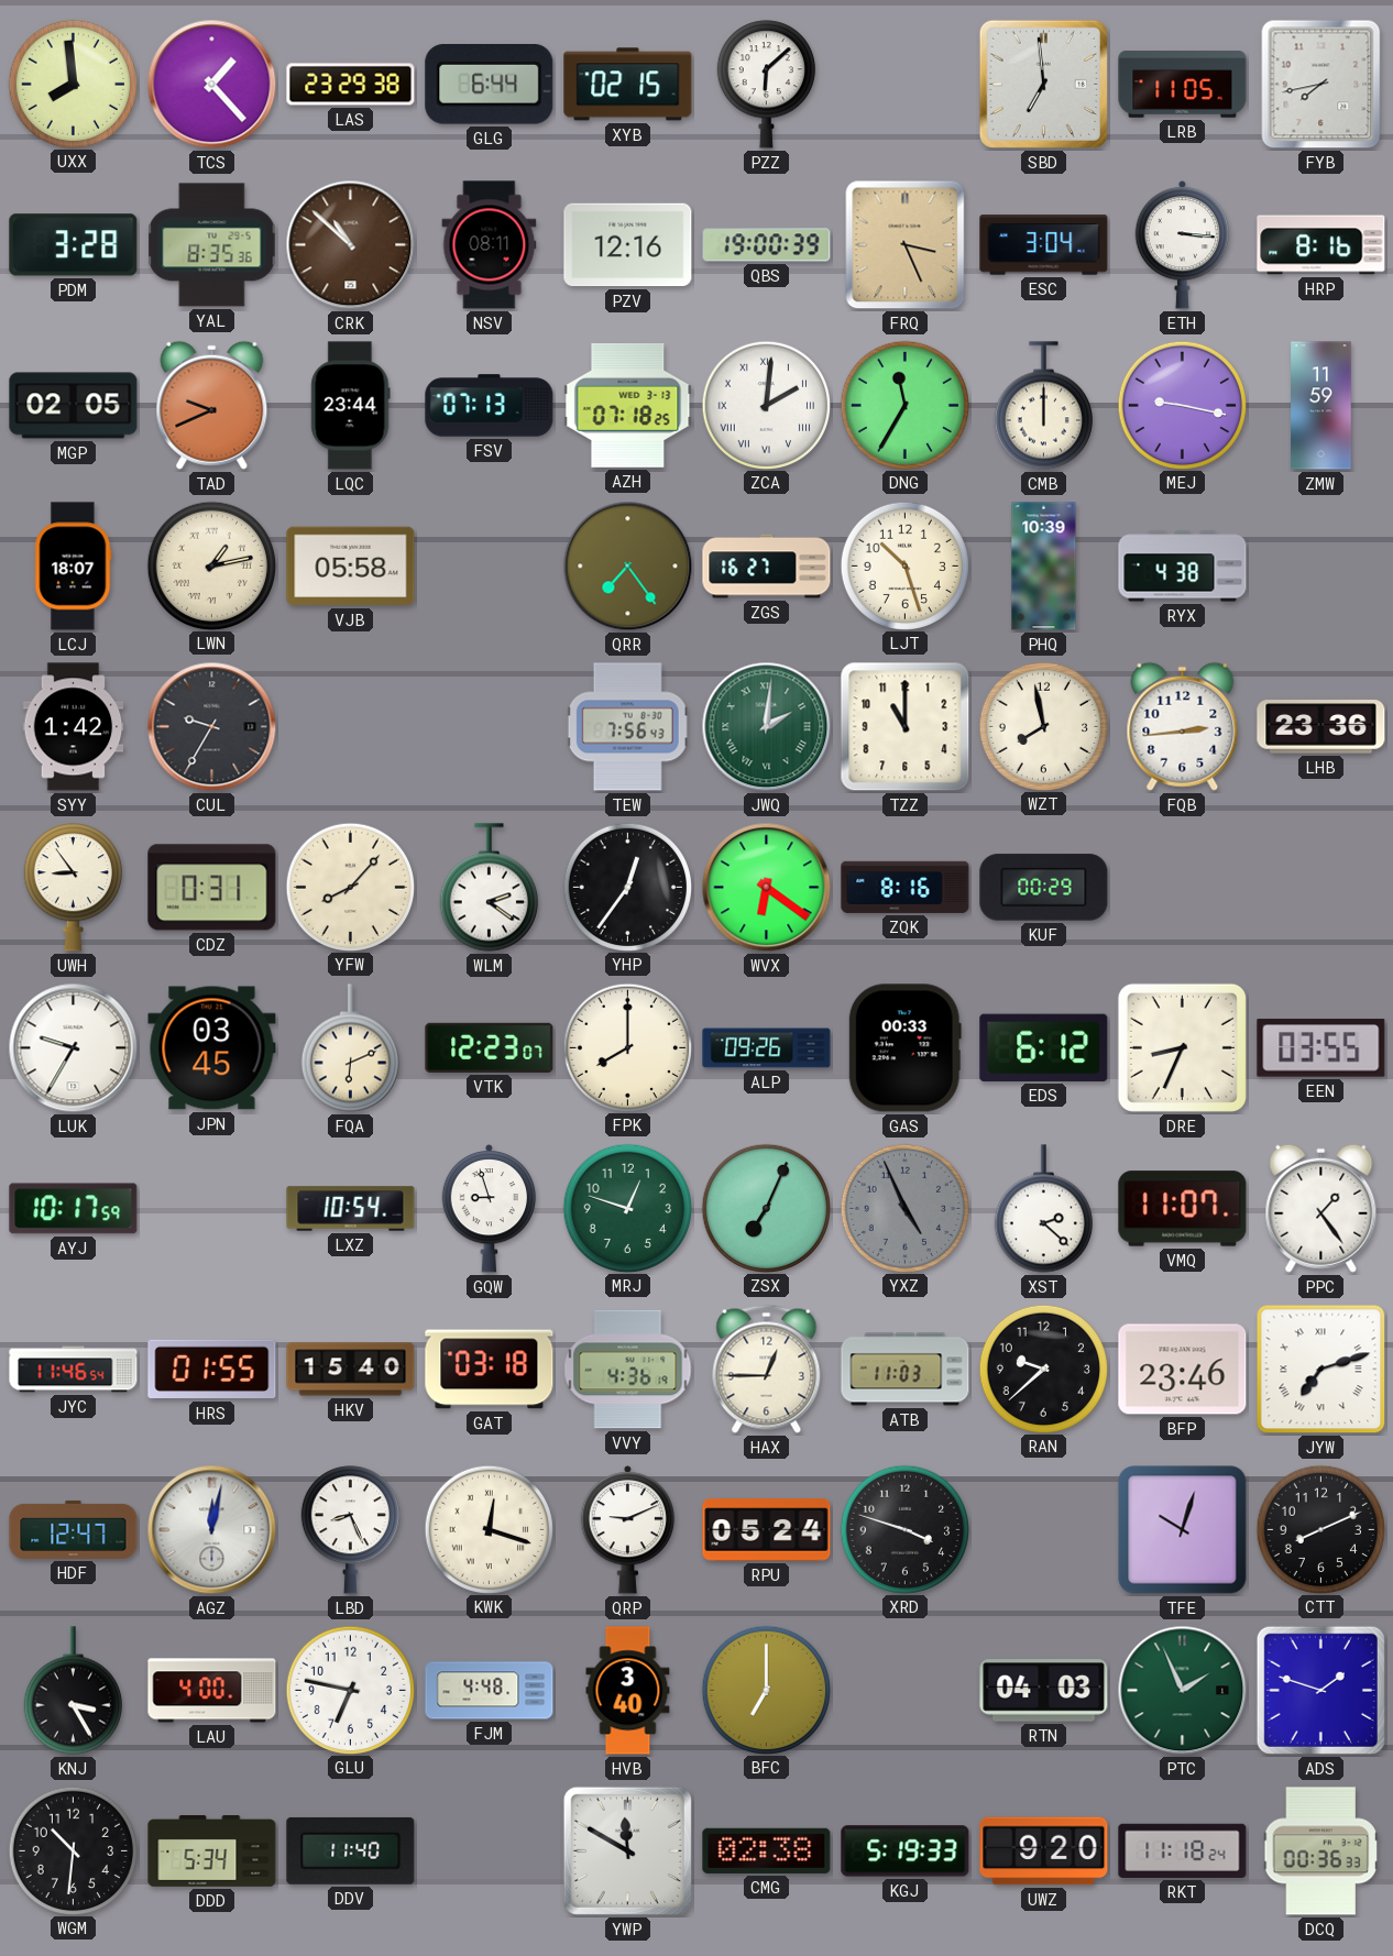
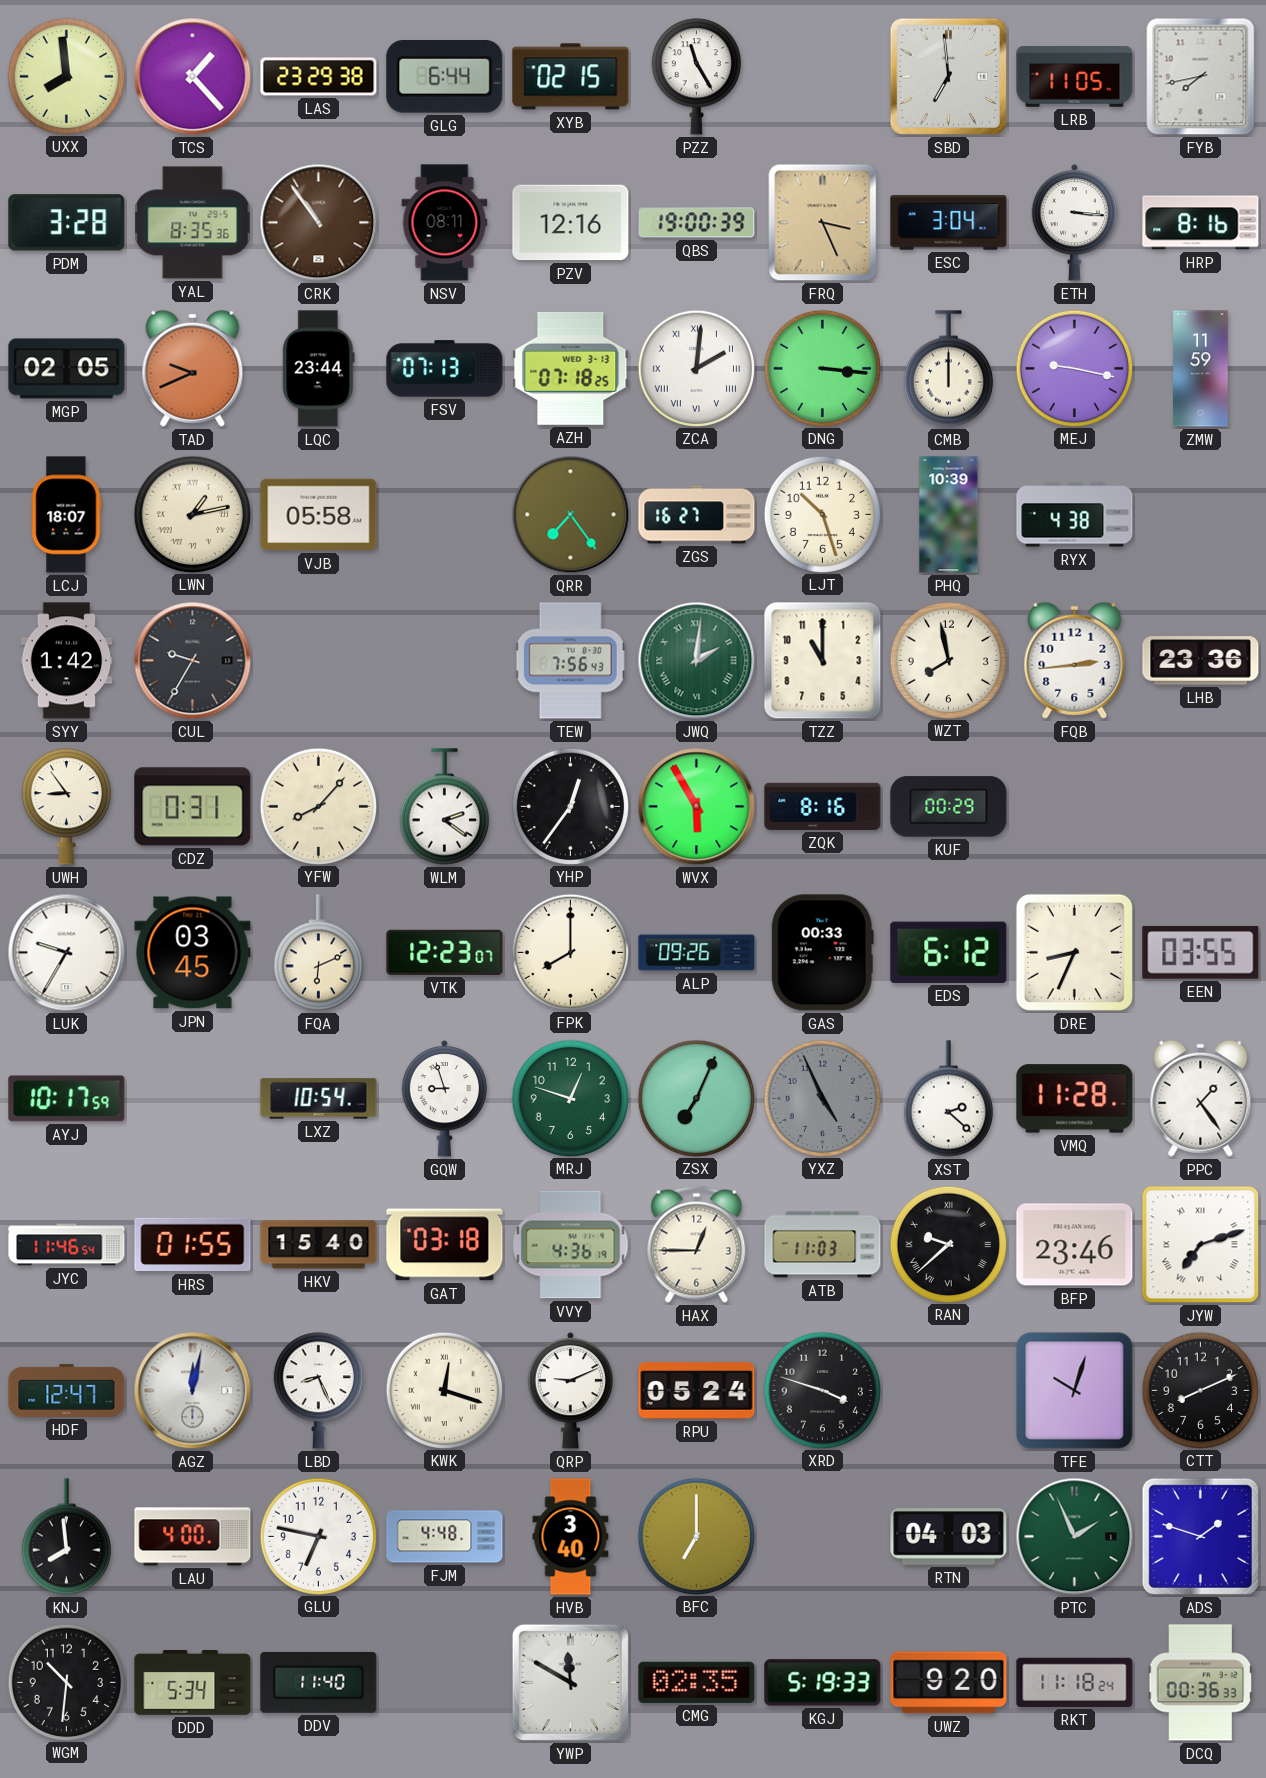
PZZ: 6:08 -> 11:25 (696, 77)
CRK: 10:52 -> 10:54 (319, 223)
DNG: 11:35 -> 3:16 (822, 368)
WVX: 6:21 -> 5:55 (697, 807)
VMQ: 11:07 -> 11:28 (1075, 1099)
RAN numerals: Arabic -> Roman (948, 1244)
KNJ: 3:25 -> 7:59 (66, 1537)
CMG: 02:38 -> 02:35 (697, 1682)
